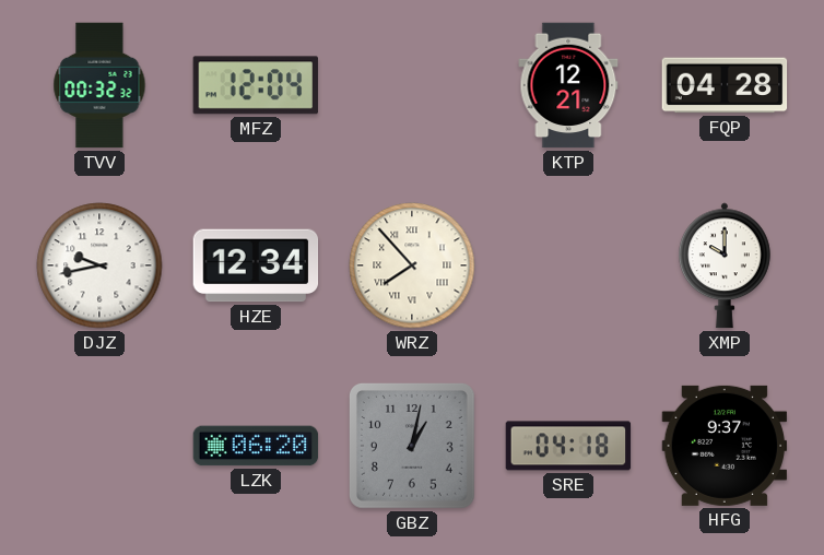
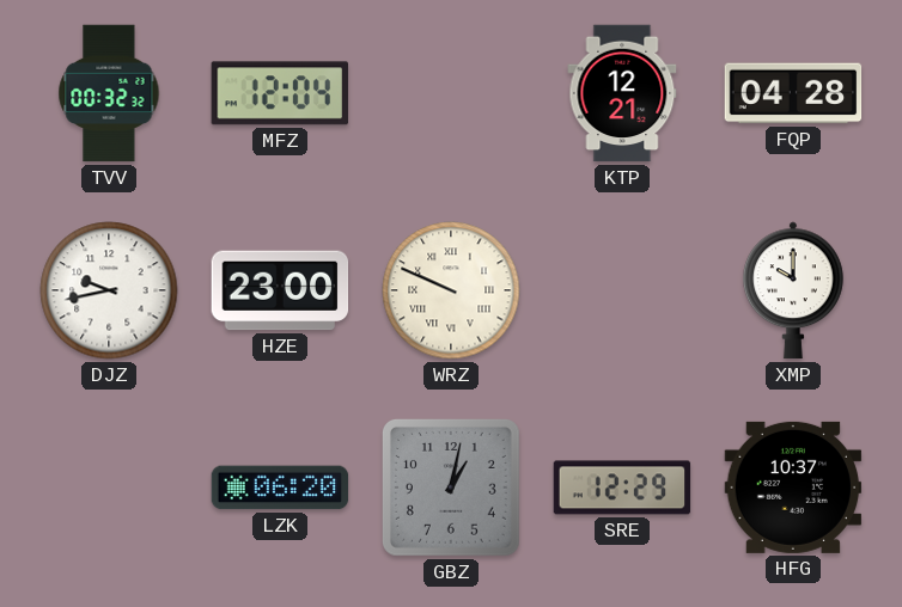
HZE: 12:34 -> 23:00 (280, 290)
WRZ: 7:53 -> 9:49 (451, 290)
SRE: 04:18 -> 12:29 (622, 488)
HFG: 9:37 -> 10:37 (793, 488)
